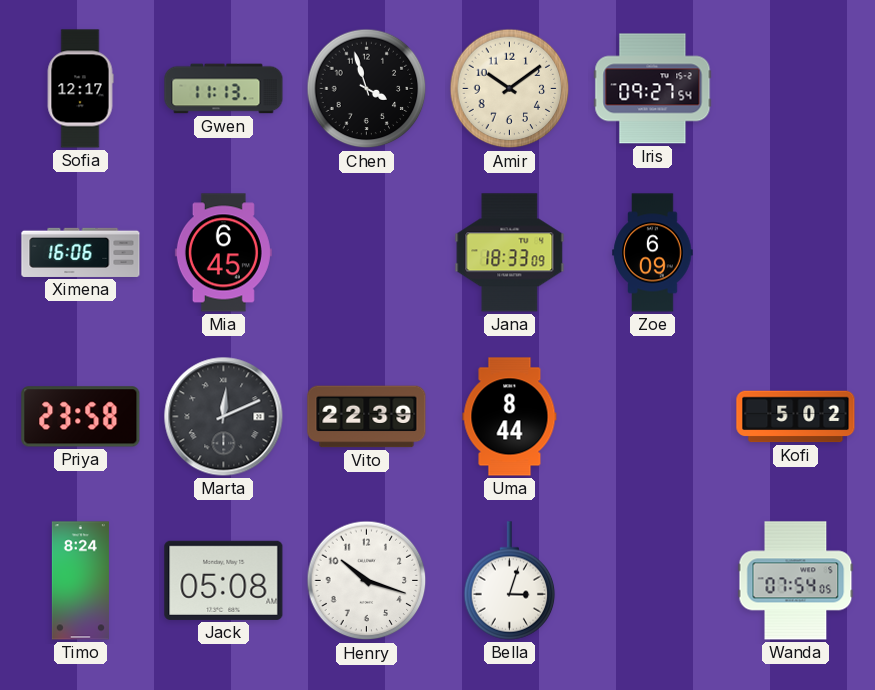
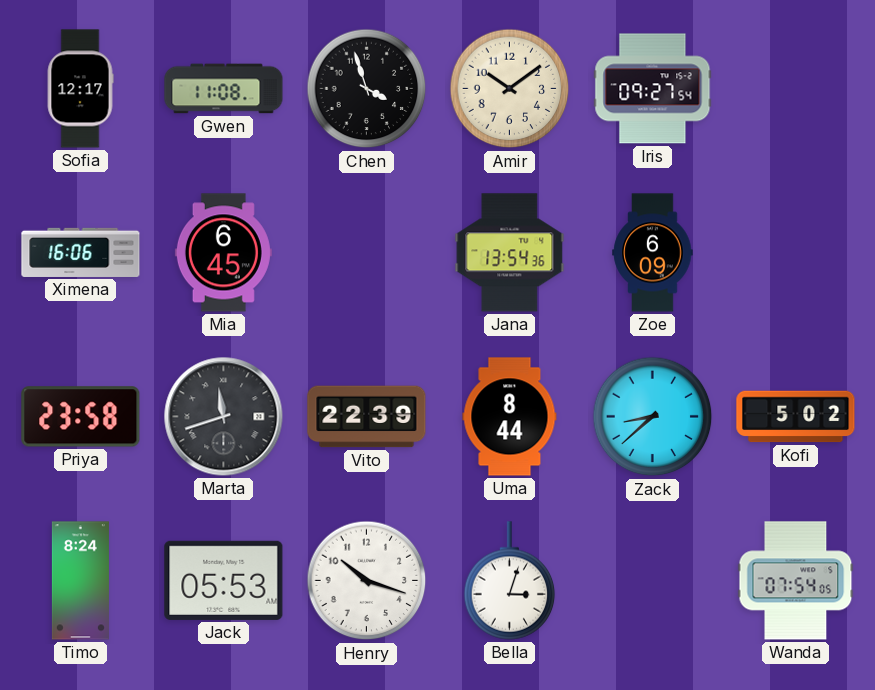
Gwen: 11:13 -> 11:08 (224, 89)
Jana: 18:33 -> 13:54 (510, 253)
Marta: 12:11 -> 11:42 (224, 417)
Zack: none -> 8:38 (653, 417)
Jack: 05:08 -> 05:53 (224, 580)
